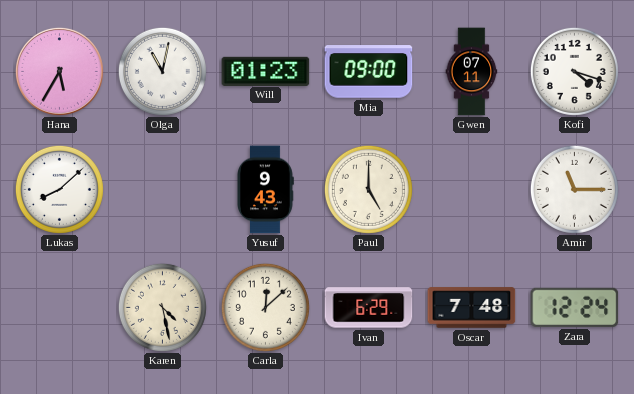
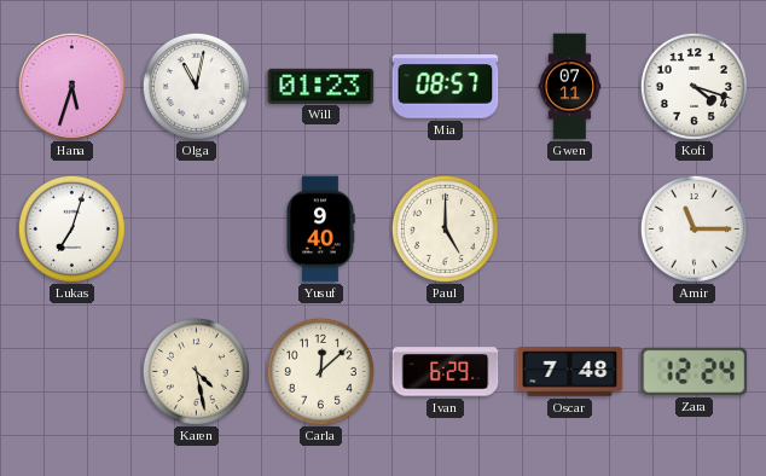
Hana: 5:35 -> 5:33 (71, 86)
Mia: 09:00 -> 08:57 (446, 87)
Lukas: 8:08 -> 7:03 (71, 228)
Yusuf: 9:43 -> 9:40 (321, 230)
